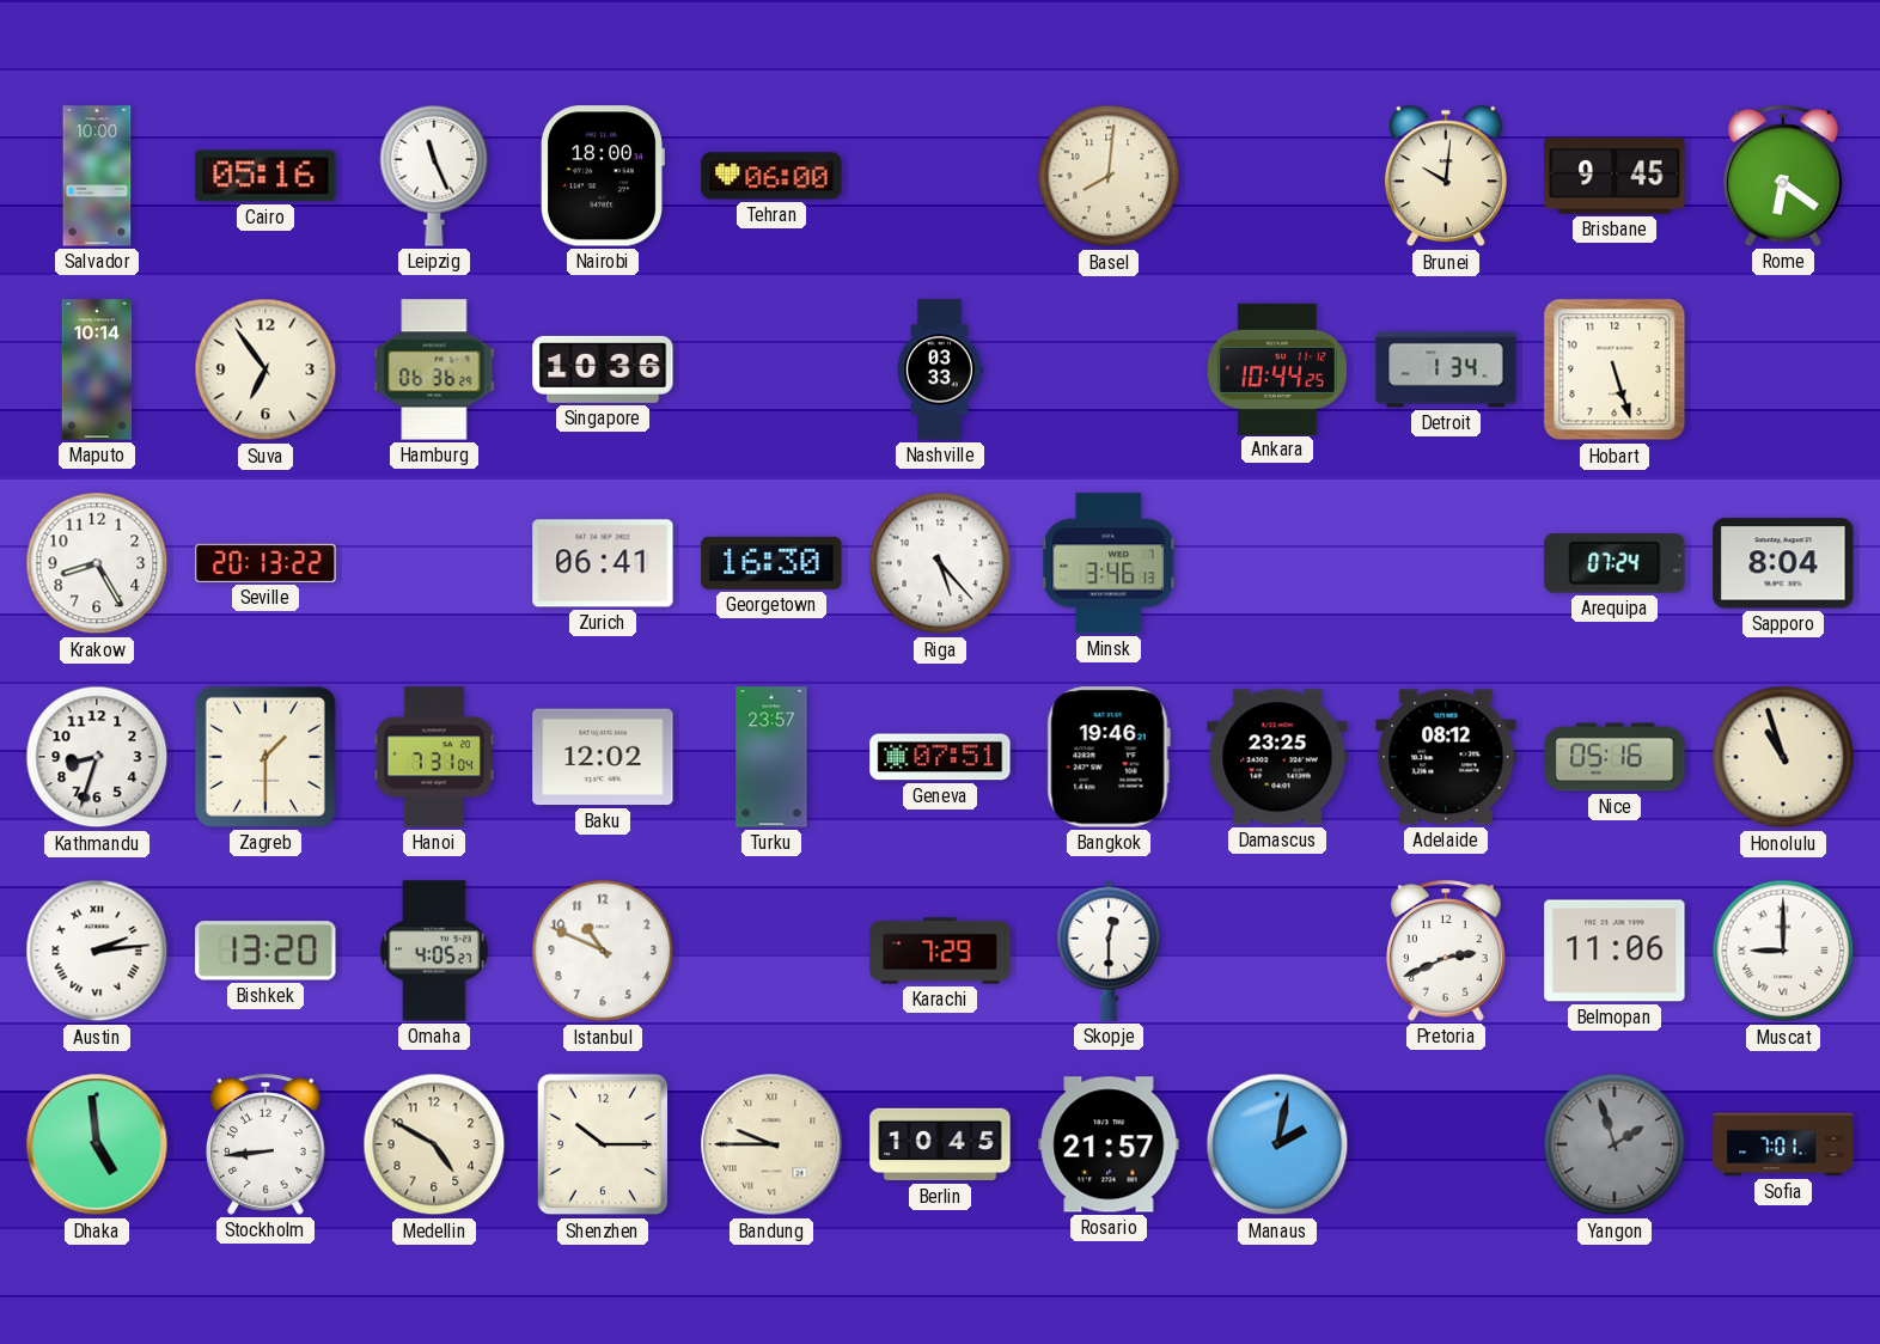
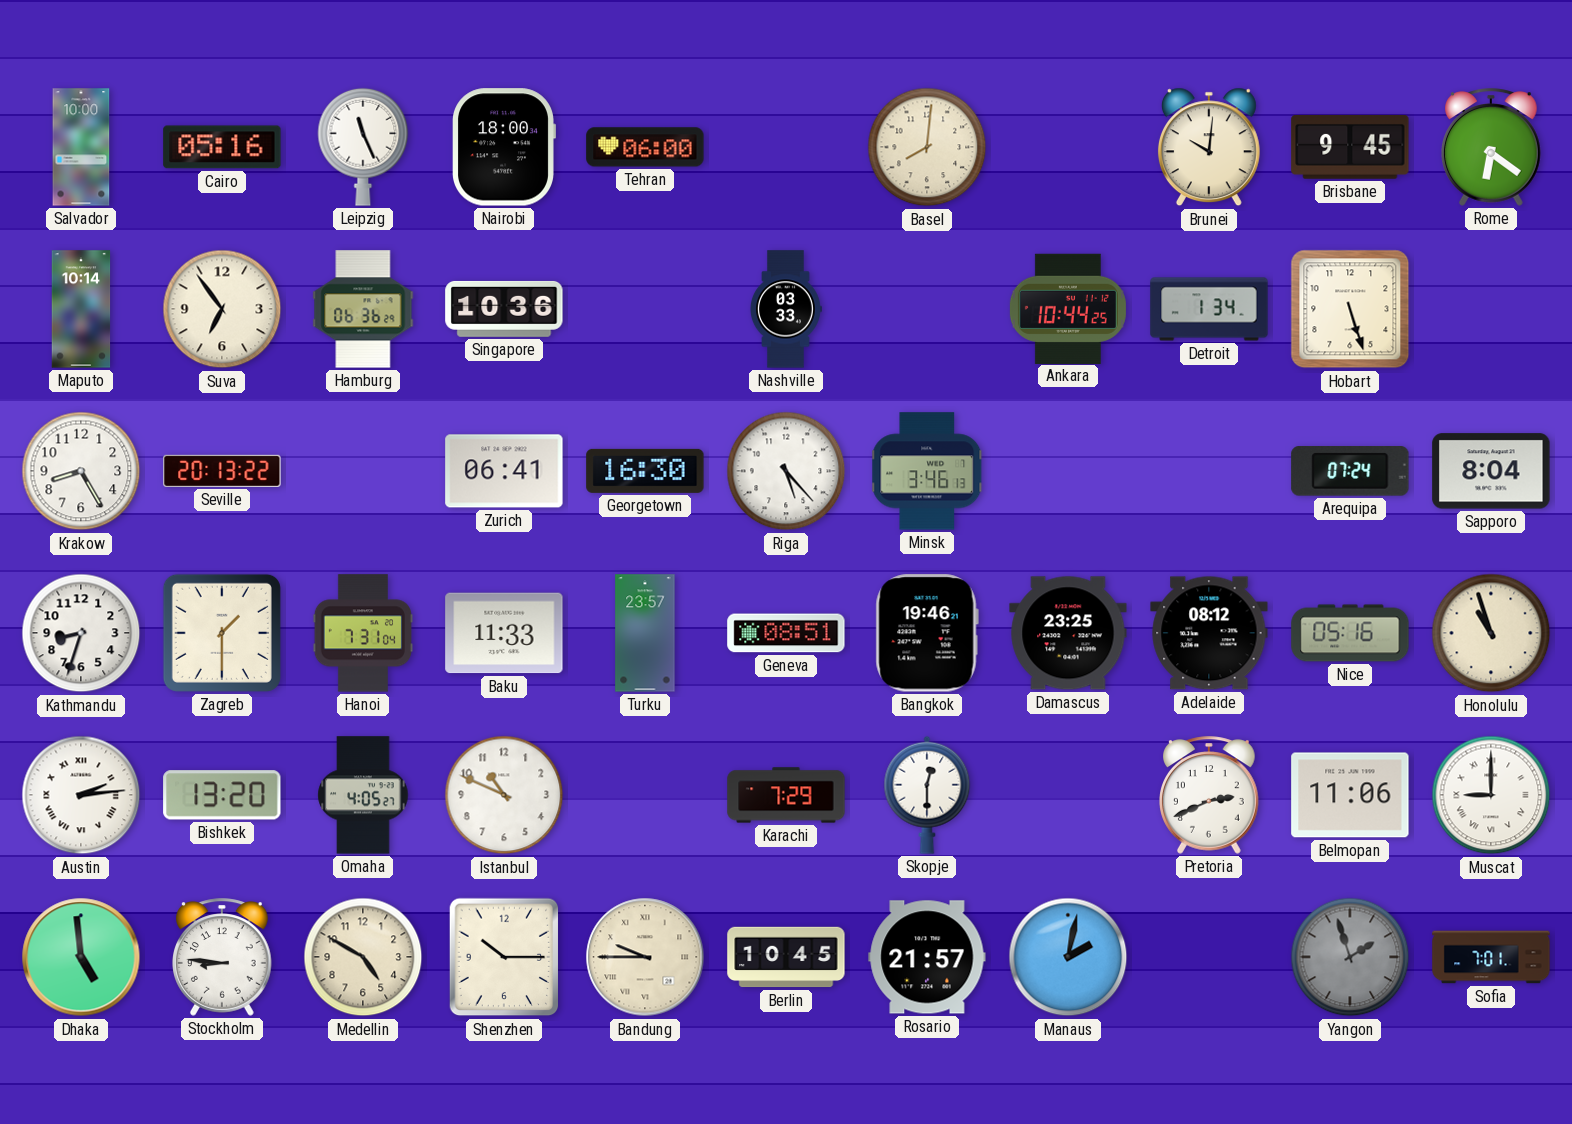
Baku: 12:02 -> 11:33 (504, 633)
Geneva: 07:51 -> 08:51 (786, 633)
Stockholm: 8:44 -> 8:46 (223, 957)
